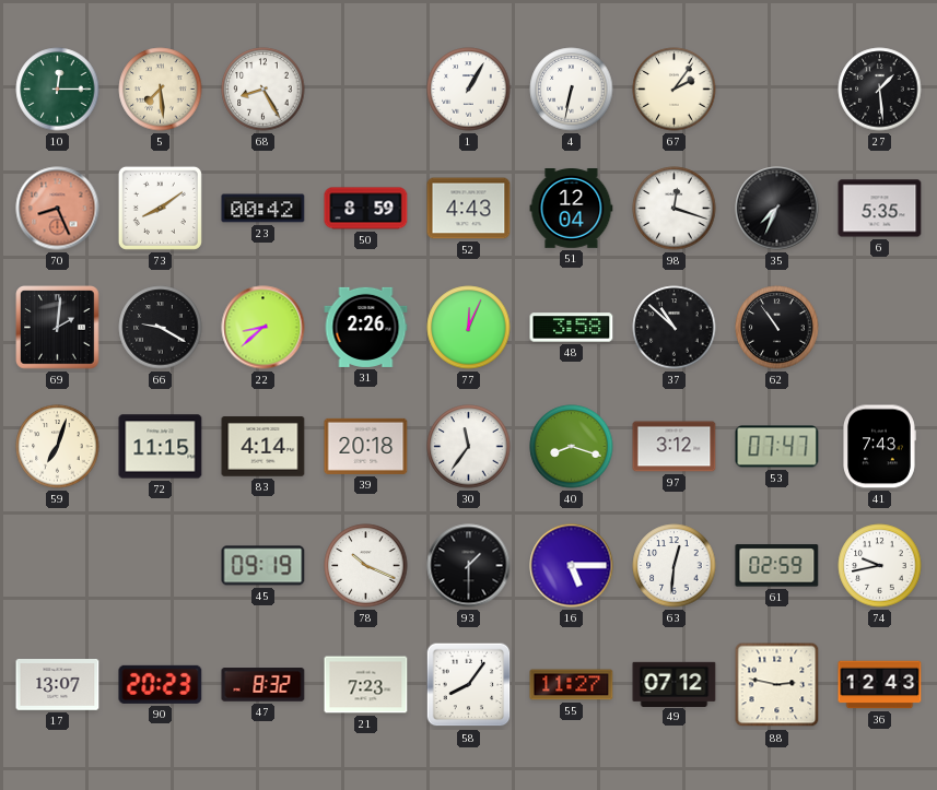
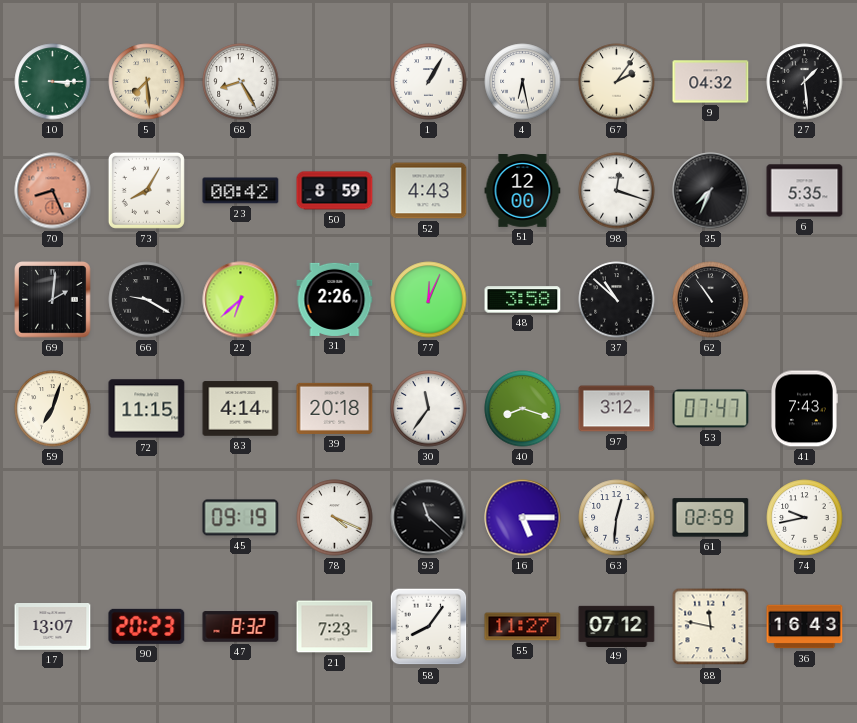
10: 12:15 -> 3:15 (53, 82)
4: 6:32 -> 6:28 (523, 82)
9: none -> 04:32 (711, 82)
73: 8:09 -> 8:05 (146, 190)
51: 12:04 -> 12:00 (523, 191)
22: 8:38 -> 6:38 (241, 300)
78: 10:19 -> 4:19 (335, 518)
93: 1:30 -> 11:22 (429, 518)
88: 2:47 -> 11:47 (711, 627)
36: 12:43 -> 16:43 (805, 627)
